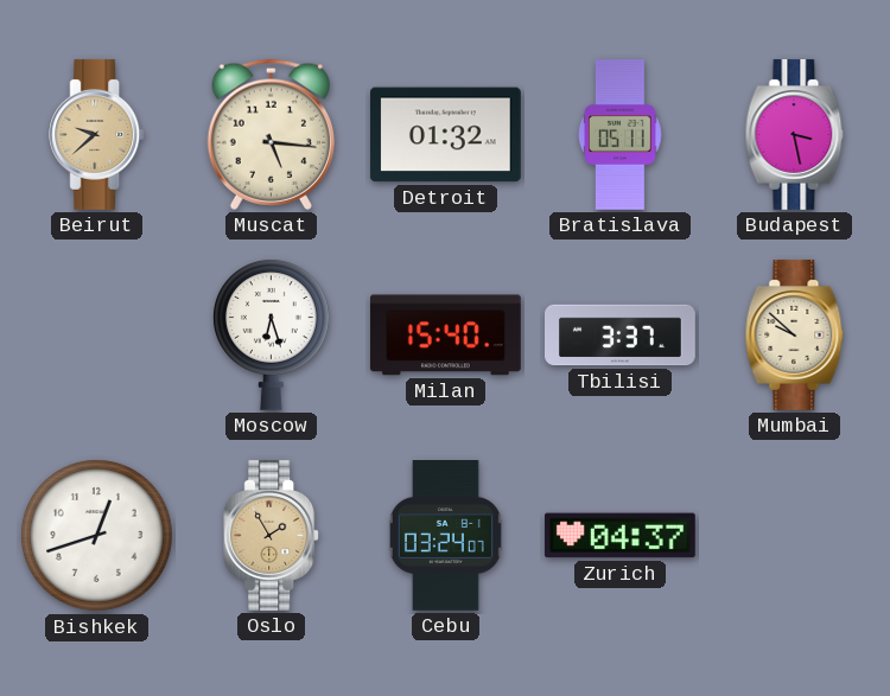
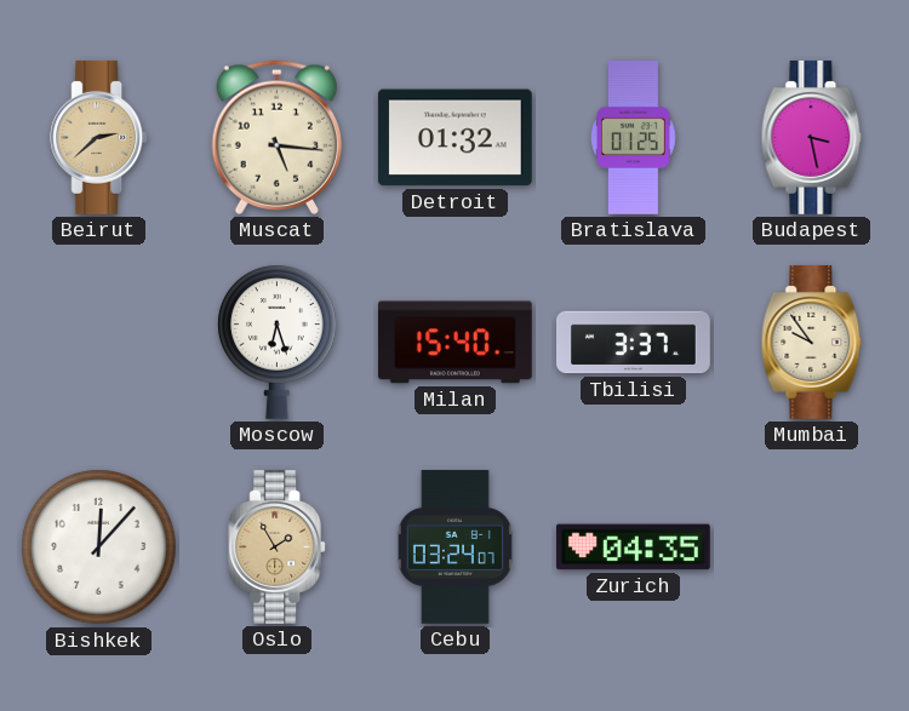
Beirut: 9:38 -> 2:38 (99, 138)
Bratislava: 05:11 -> 01:25 (634, 138)
Mumbai: 9:52 -> 9:54 (812, 343)
Bishkek: 12:42 -> 12:07 (99, 547)
Zurich: 04:37 -> 04:35 (633, 547)
